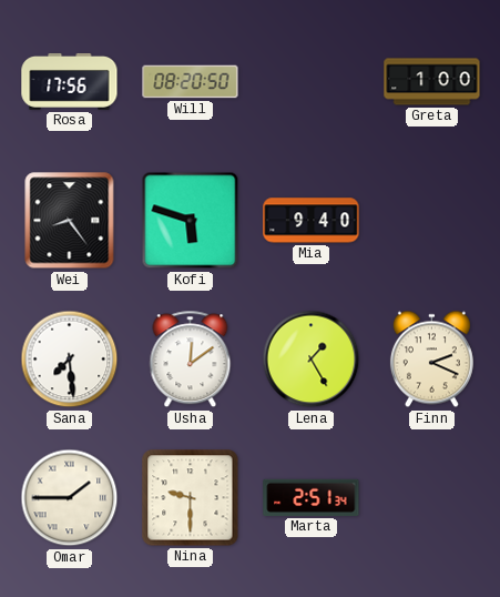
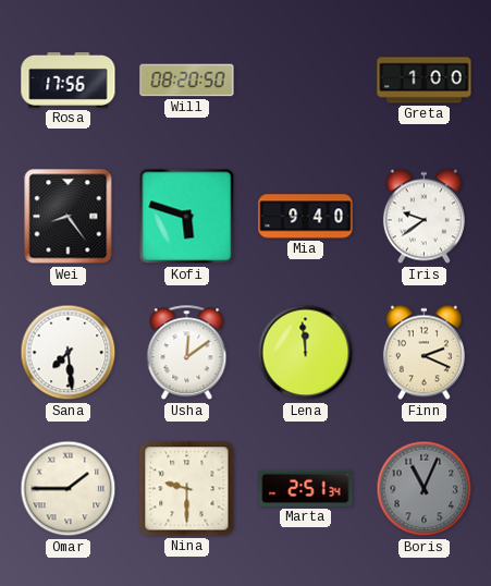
Iris: none -> 9:39 (424, 217)
Lena: 1:25 -> 11:59 (306, 353)
Boris: none -> 11:04 (425, 489)
